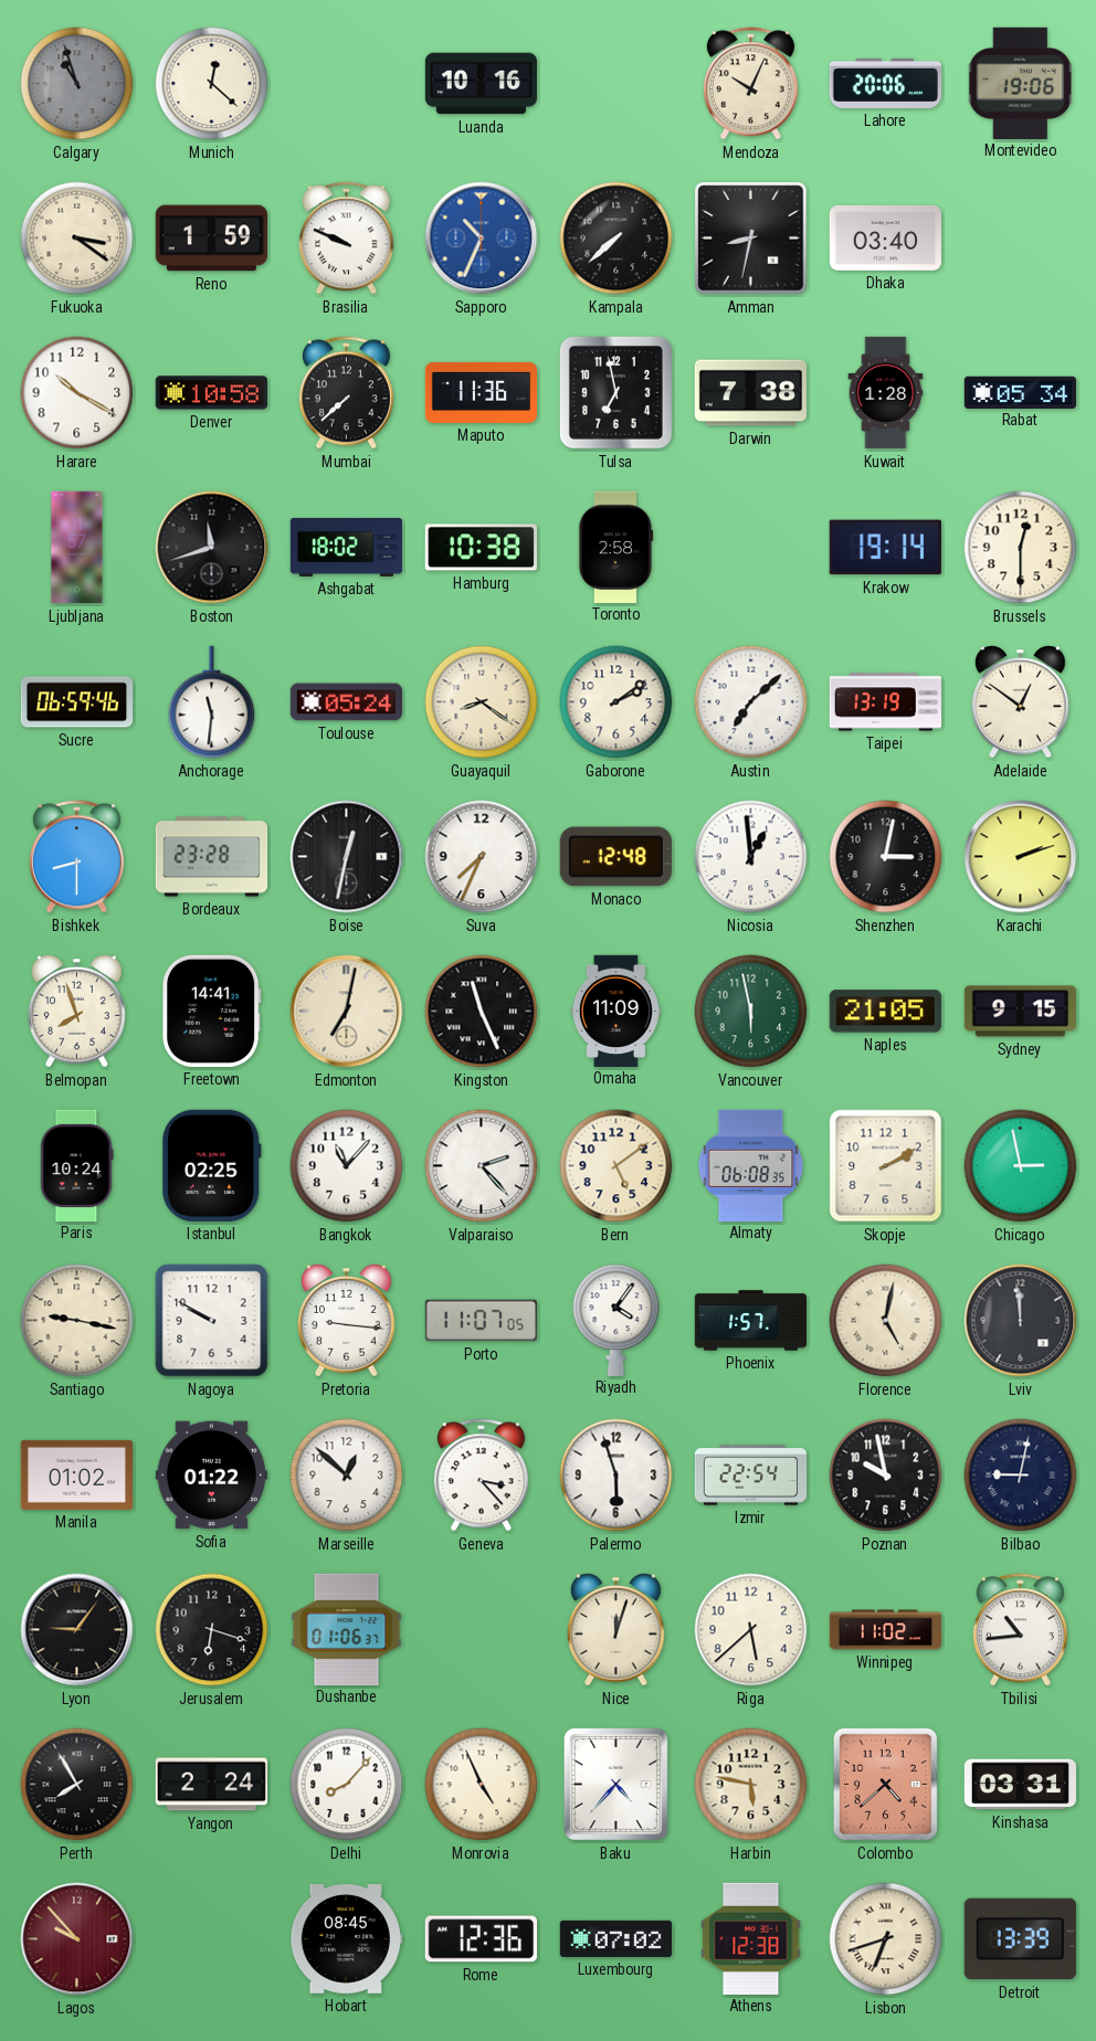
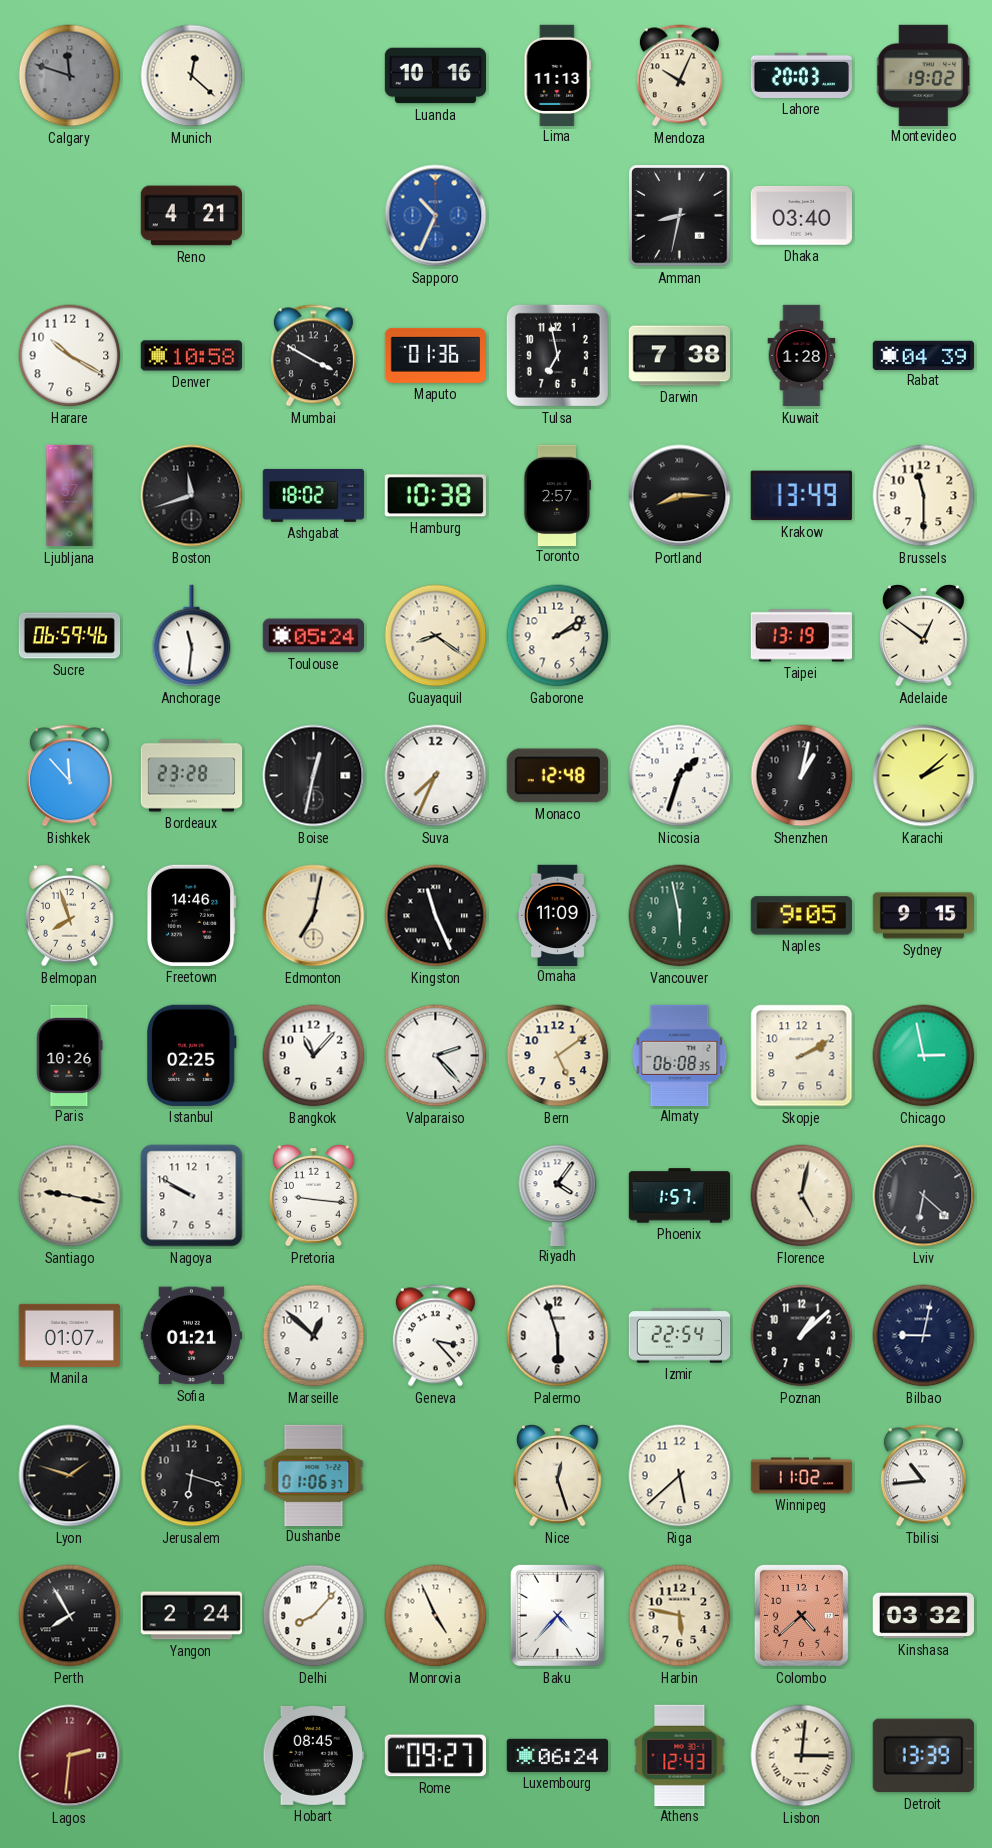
Calgary: 10:57 -> 11:48 (70, 76)
Lima: none -> 11:13 (558, 75)
Lahore: 20:06 -> 20:03 (802, 75)
Montevideo: 19:06 -> 19:02 (924, 75)
Fukuoka: 3:21 -> none (77, 239)
Reno: 1:59 -> 4:21 (191, 216)
Brasilia: 9:49 -> none (346, 239)
Kampala: 7:38 -> none (616, 239)
Mumbai: 7:38 -> 3:50 (313, 356)
Maputo: 11:36 -> 01:36 (435, 355)
Rabat: 05:34 -> 04:39 (923, 355)
Toronto: 2:58 -> 2:57 (558, 495)
Portland: none -> 8:15 (680, 496)
Krakow: 19:14 -> 13:49 (801, 496)
Brussels: 12:30 -> 11:30 (924, 496)
Austin: 7:08 -> none (751, 702)
Bishkek: 8:30 -> 11:53 (69, 776)
Nicosia: 12:59 -> 1:33 (680, 776)
Shenzhen: 3:02 -> 1:02 (802, 776)
Karachi: 2:12 -> 2:08 (924, 776)
Freetown: 14:41 -> 14:46 (192, 915)
Naples: 21:05 -> 9:05 (801, 916)
Paris: 10:24 -> 10:26 (70, 1055)
Porto: 11:07 -> none (481, 1321)
Lviv: 11:59 -> 6:22 (924, 1196)
Manila: 01:02 -> 01:07 (69, 1335)
Sofia: 01:22 -> 01:21 (191, 1336)
Poznan: 9:58 -> 1:08 (802, 1336)
Lyon: 9:06 -> 1:48 (70, 1476)
Nice: 12:03 -> 12:27 (558, 1476)
Kinshasa: 03:31 -> 03:32 (923, 1616)
Lagos: 9:53 -> 2:31 (70, 1756)
Rome: 12:36 -> 09:27 (435, 1756)
Luxembourg: 07:02 -> 06:24 (557, 1755)
Athens: 12:38 -> 12:43 (680, 1755)
Lisbon: 6:42 -> 3:01 (802, 1756)
